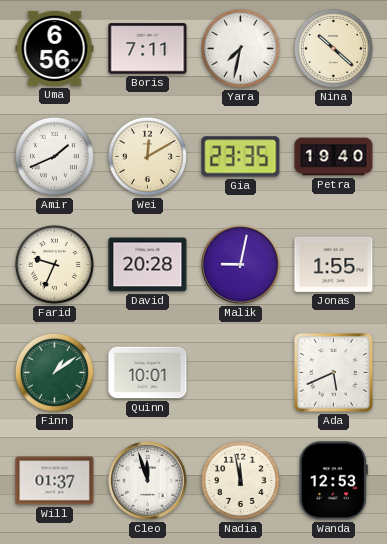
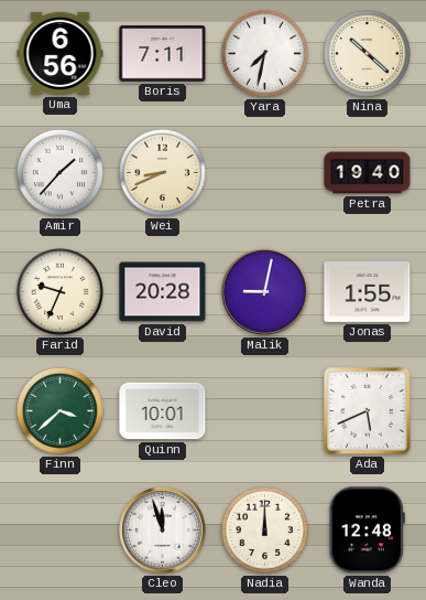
Amir: 1:41 -> 1:37 (59, 172)
Wei: 12:10 -> 8:41 (162, 172)
Gia: 23:35 -> none (241, 157)
Finn: 1:09 -> 3:38 (59, 410)
Will: 01:37 -> none (55, 481)
Nadia: 11:58 -> 12:00 (264, 529)
Wanda: 12:53 -> 12:48 (367, 531)
